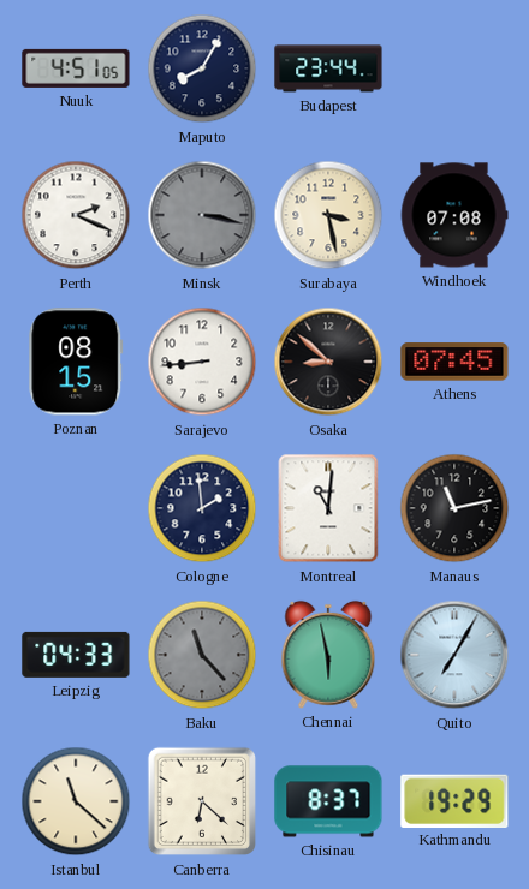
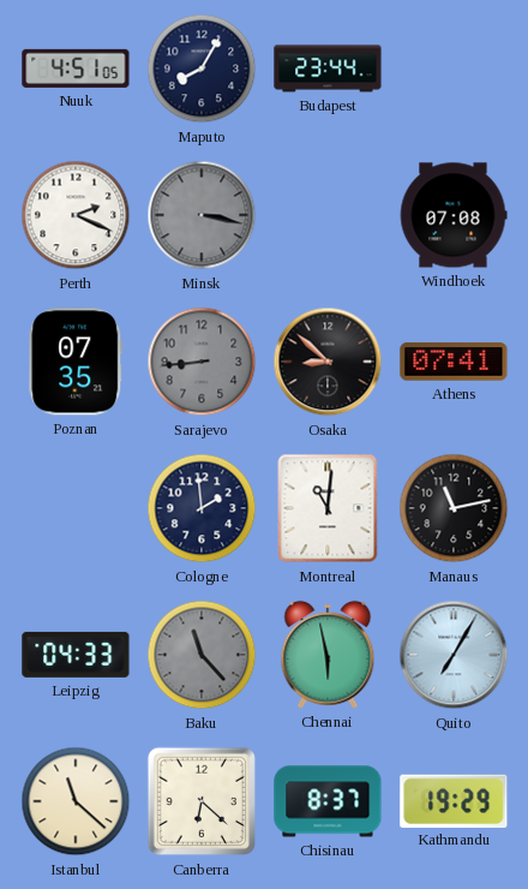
Surabaya: 3:28 -> none (328, 215)
Poznan: 08:15 -> 07:35 (76, 362)
Sarajevo dial: white -> grey (202, 362)
Athens: 07:45 -> 07:41 (454, 362)
